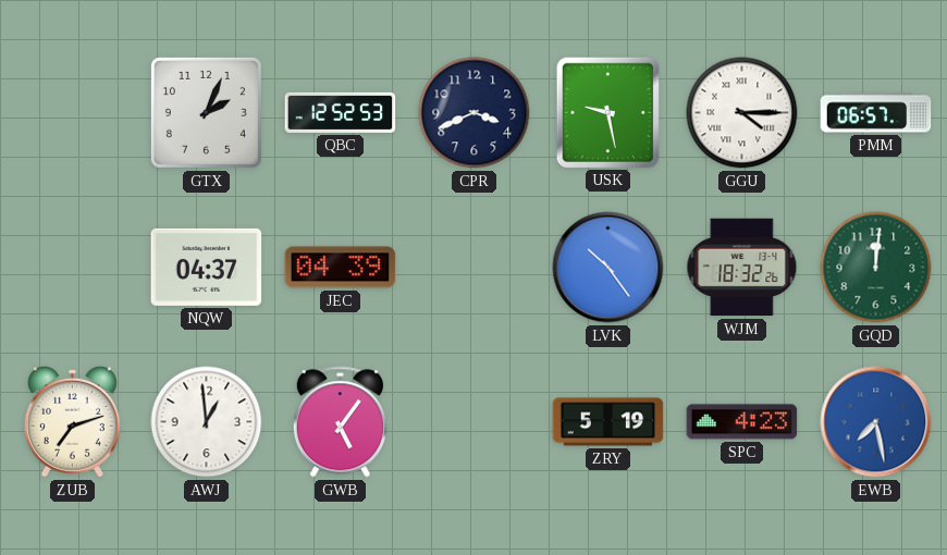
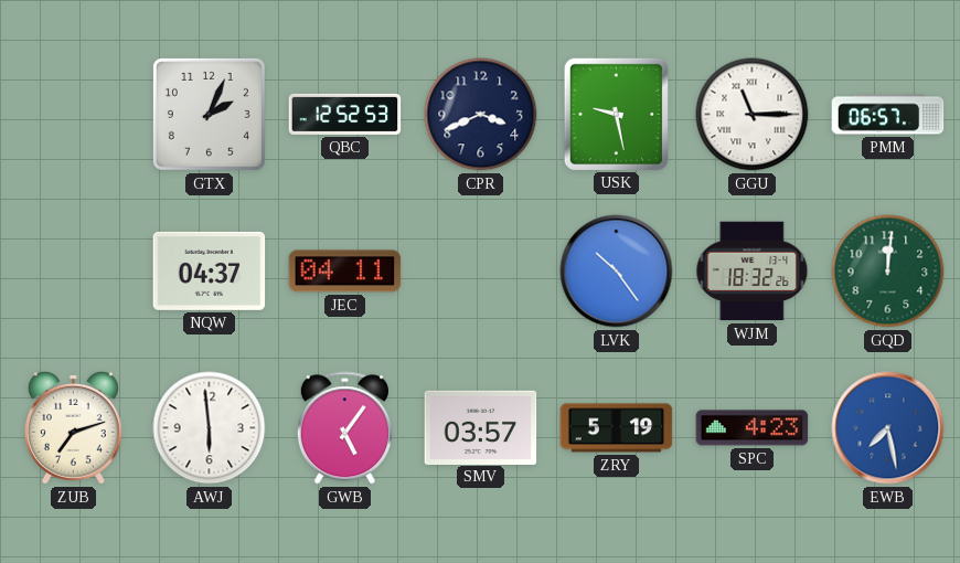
GGU: 4:15 -> 11:15 (753, 115)
JEC: 04:39 -> 04:11 (345, 272)
AWJ: 12:59 -> 5:59 (210, 428)
SMV: none -> 03:57 (481, 427)
